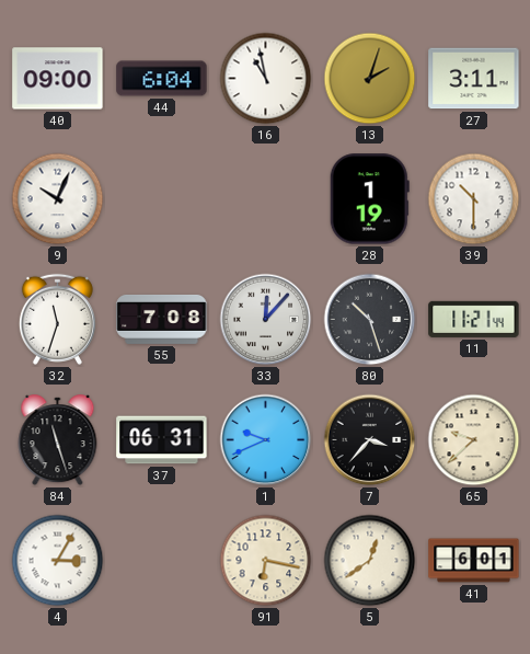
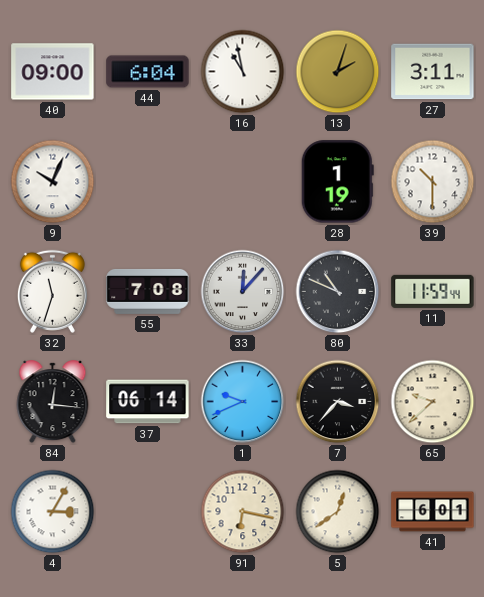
80: 10:27 -> 10:49 (338, 292)
11: 11:21 -> 11:59 (433, 291)
84: 11:27 -> 12:16 (53, 402)
37: 06:31 -> 06:14 (148, 402)
